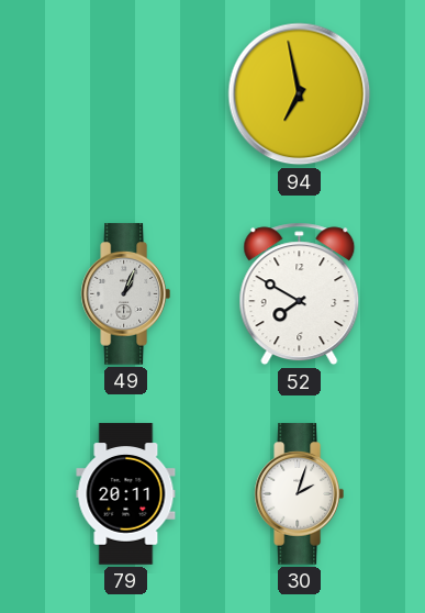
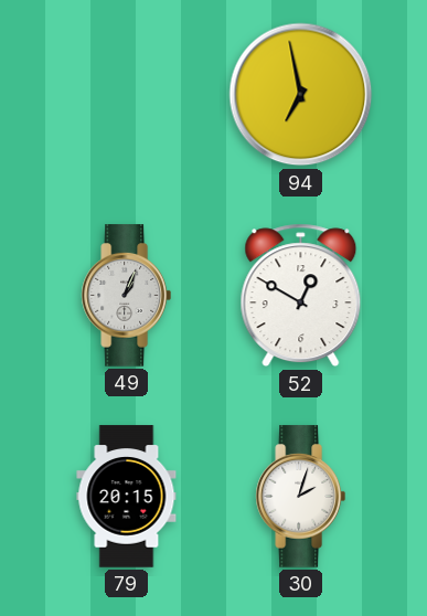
52: 7:50 -> 12:50 (301, 296)
79: 20:11 -> 20:15 (127, 497)
